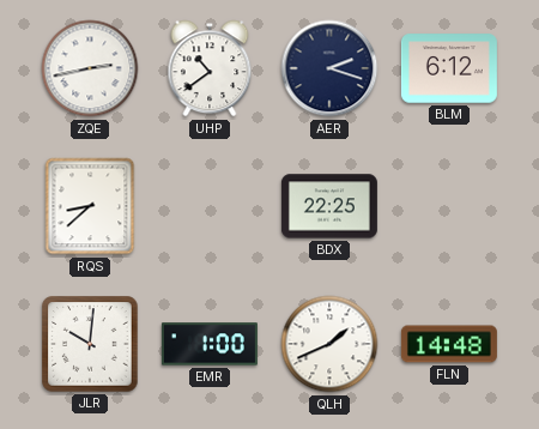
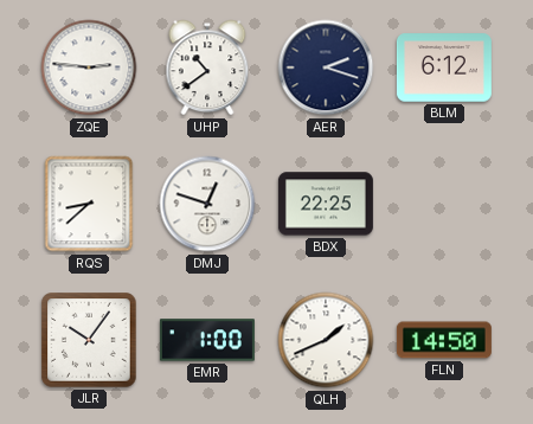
ZQE: 2:43 -> 2:46 (89, 68)
DMJ: none -> 12:48 (207, 204)
JLR: 10:01 -> 10:06 (89, 340)
FLN: 14:48 -> 14:50 (444, 340)
